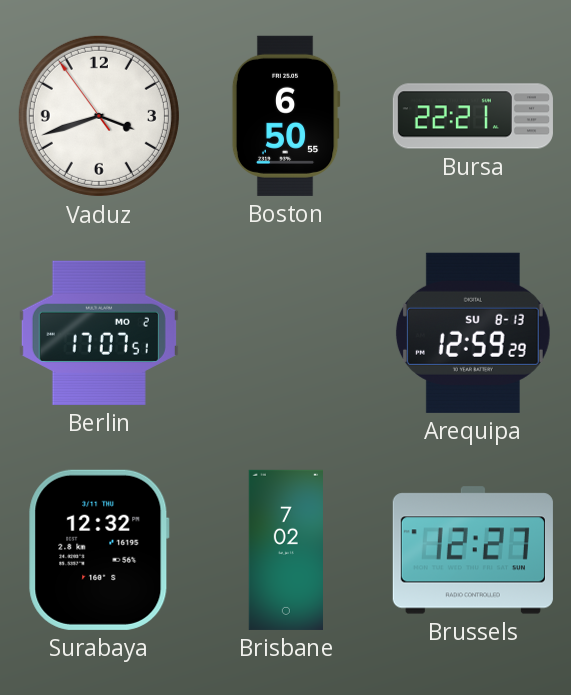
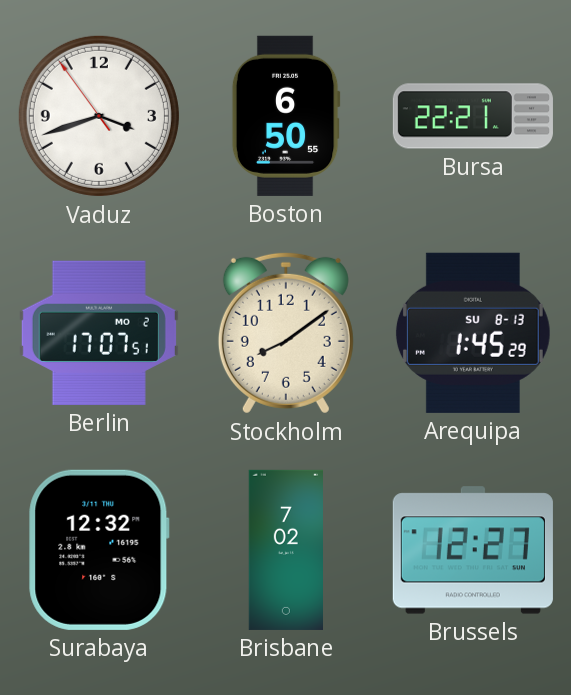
Stockholm: none -> 8:09 (286, 333)
Arequipa: 12:59 -> 1:45 (473, 333)
